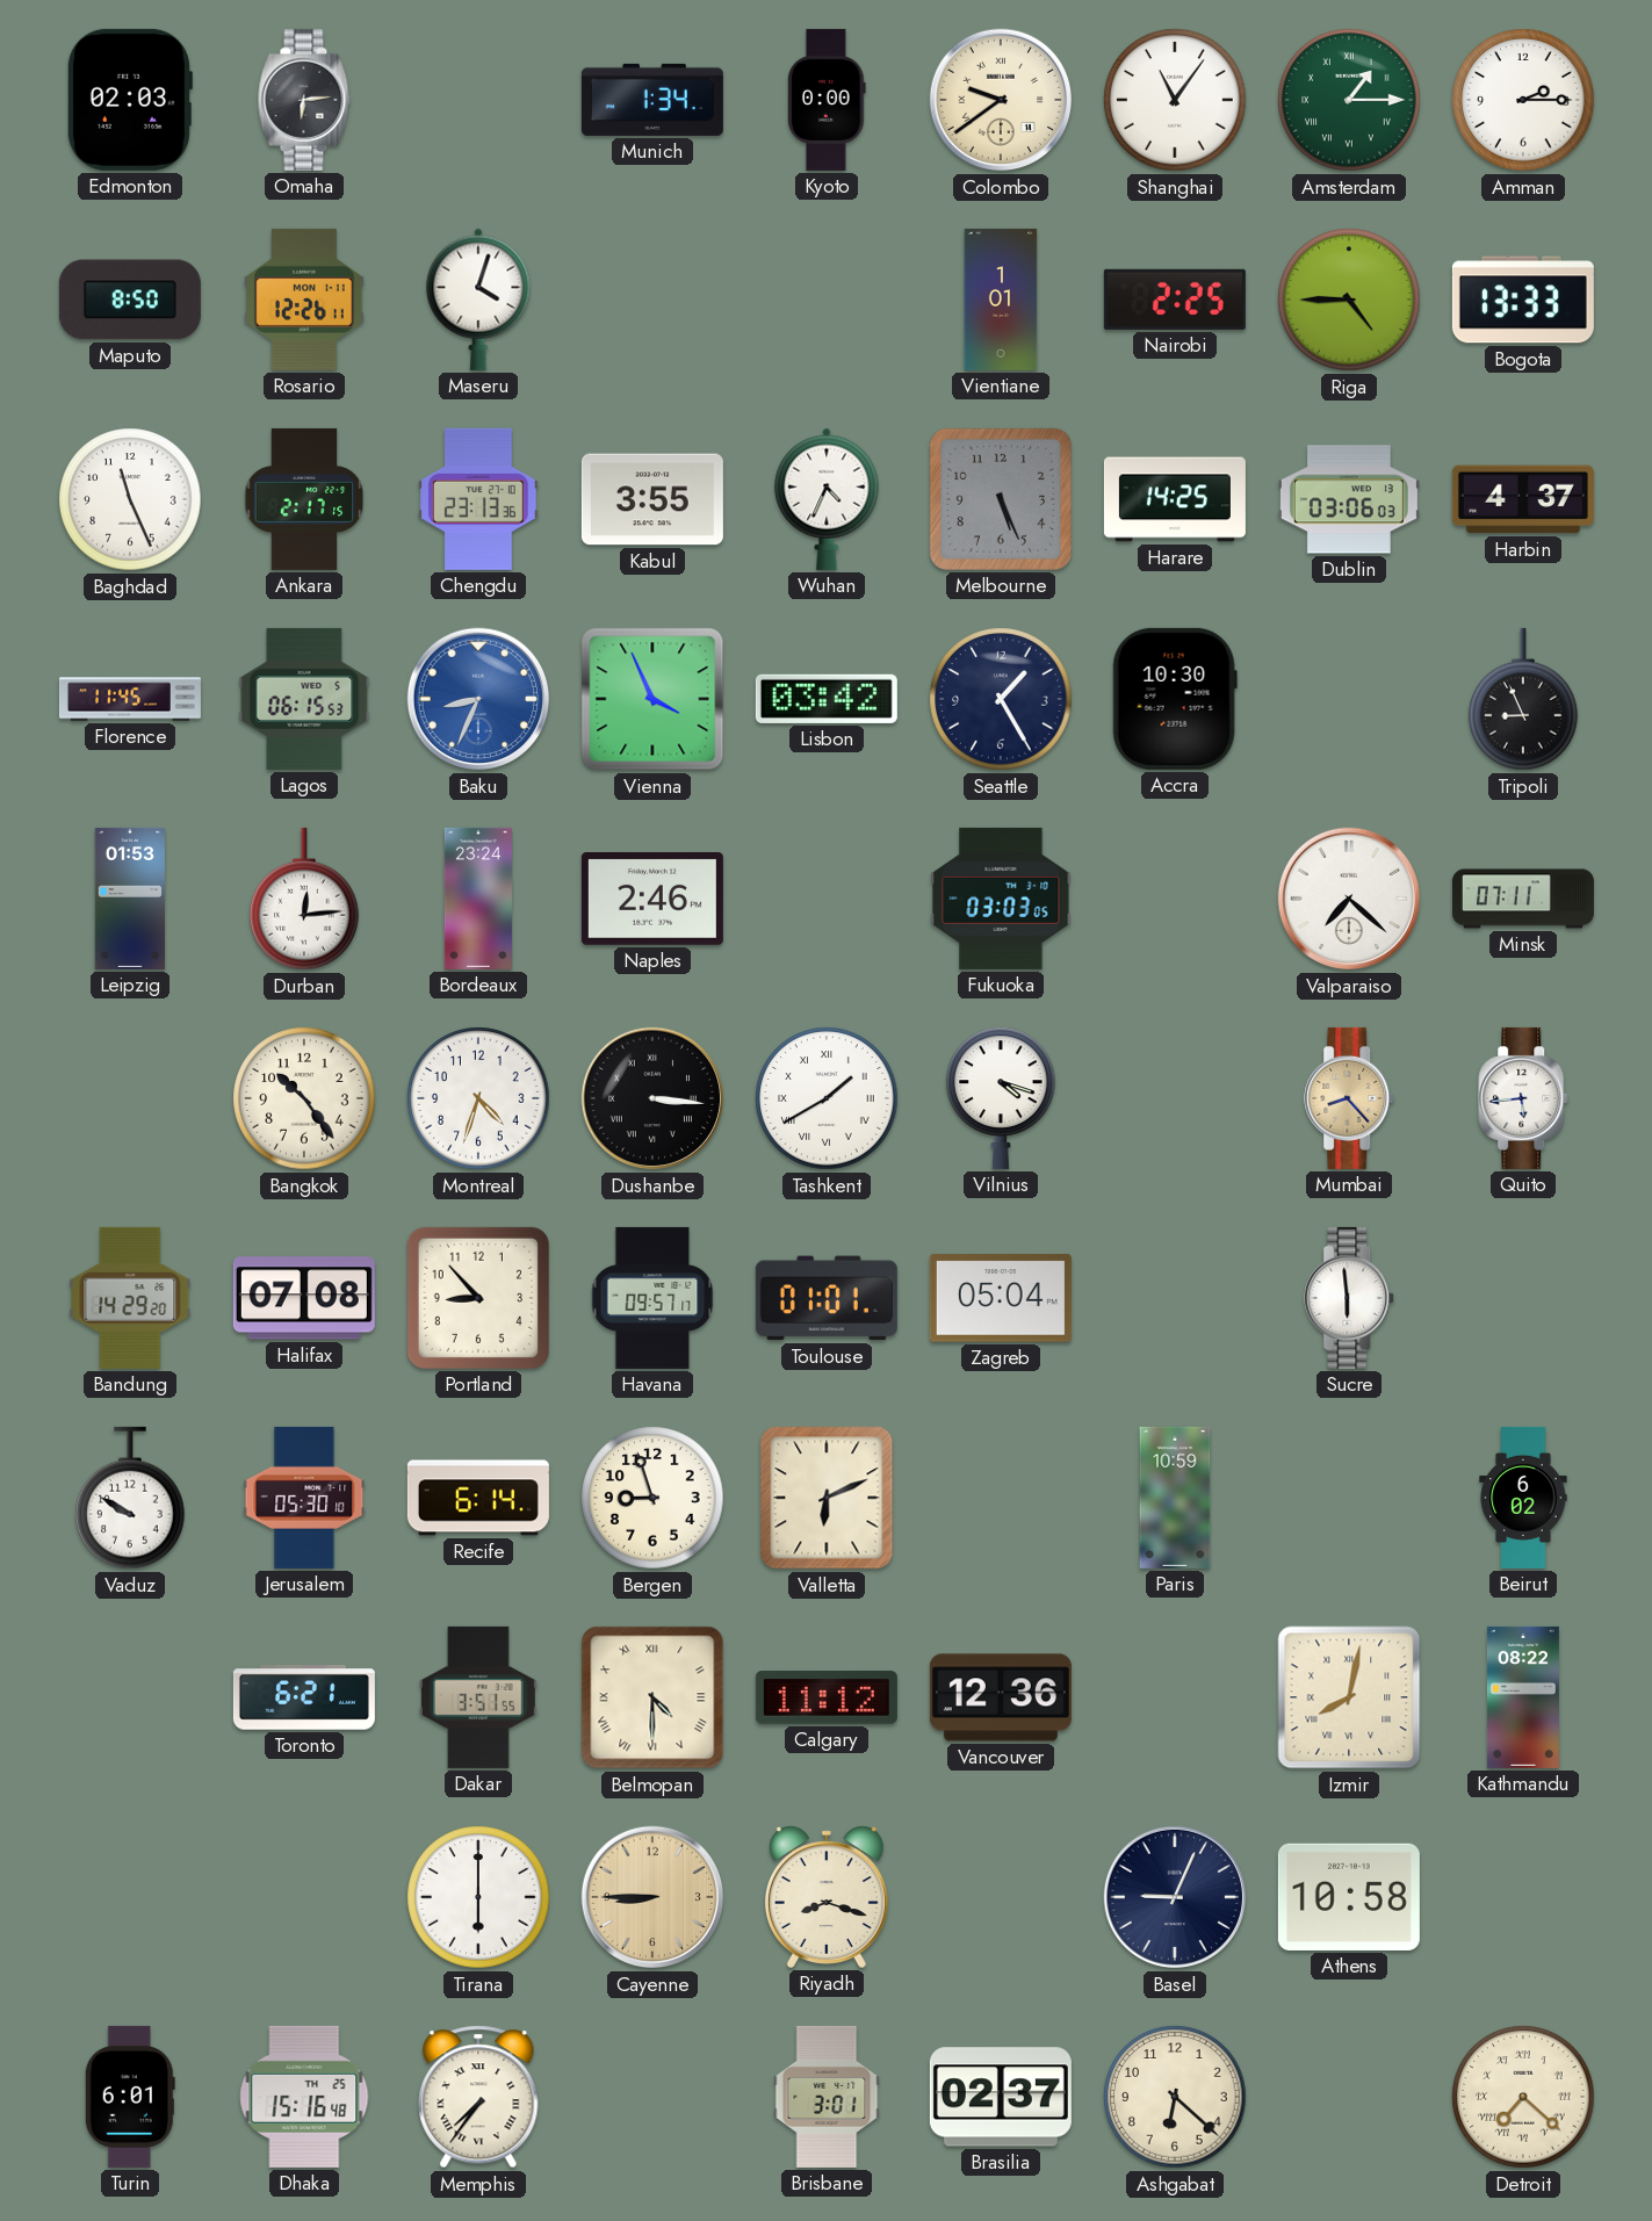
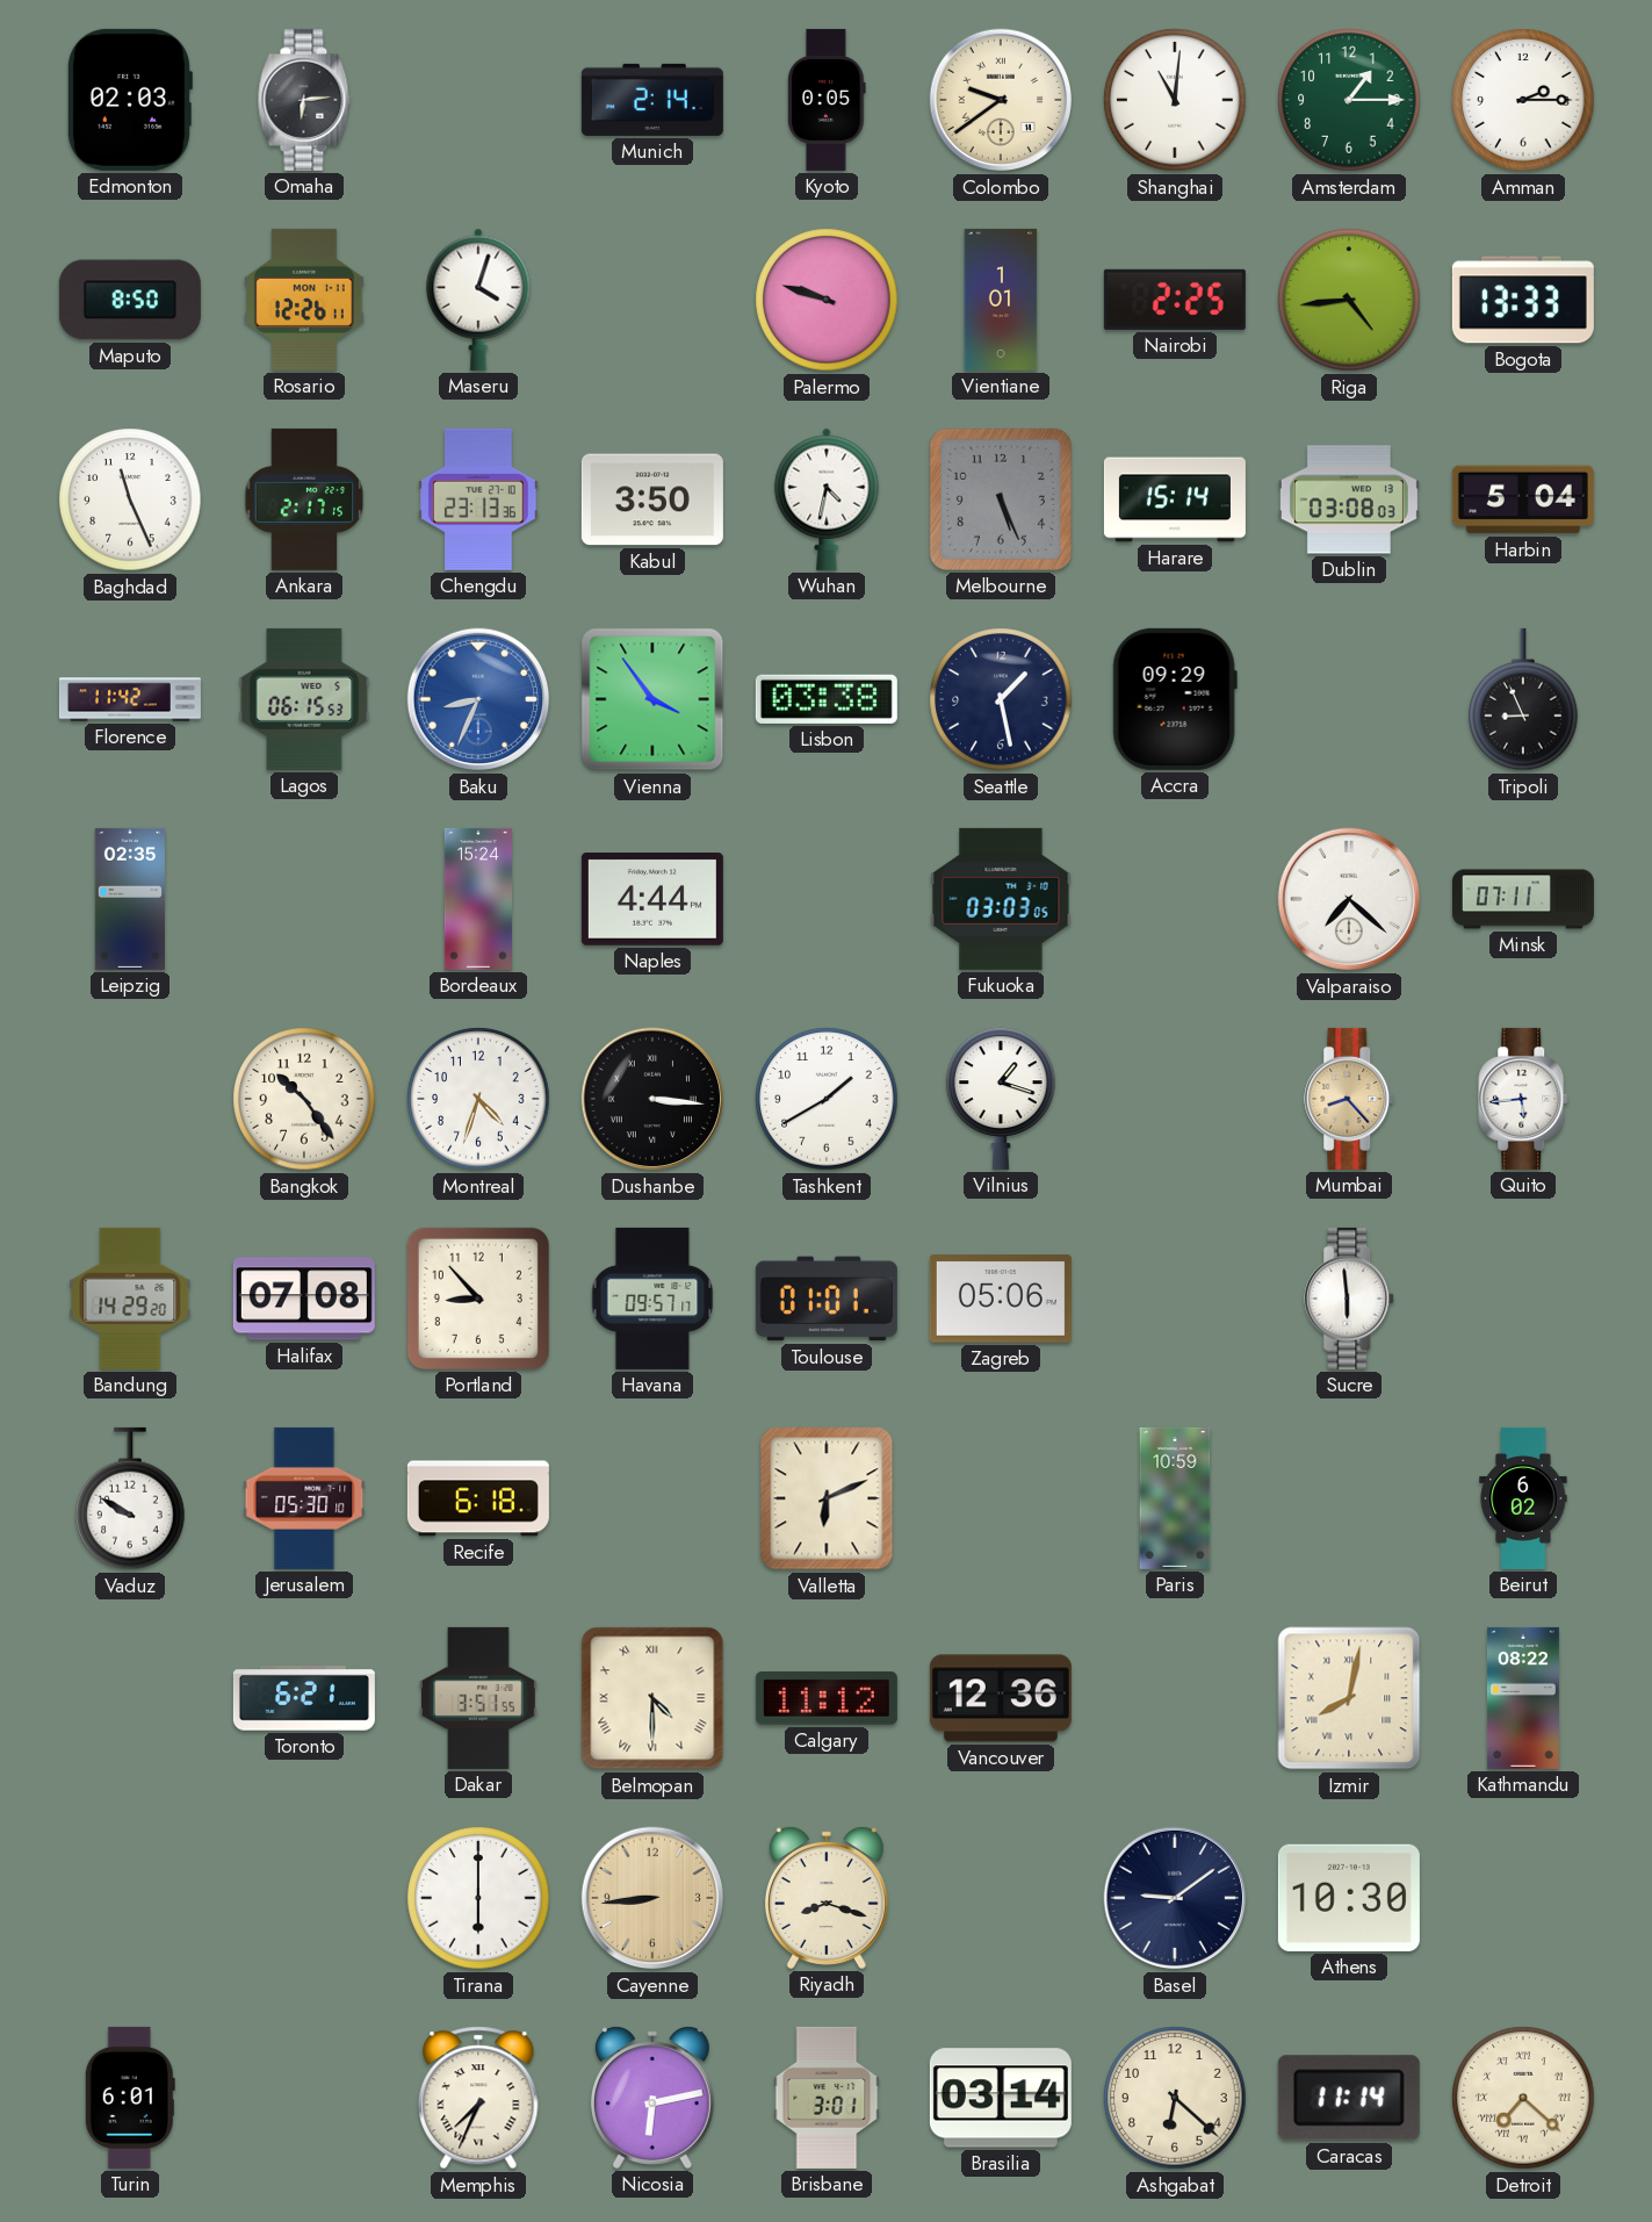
Munich: 1:34 -> 2:14 (652, 100)
Kyoto: 0:00 -> 0:05 (827, 100)
Shanghai: 11:06 -> 11:01 (1175, 100)
Amsterdam numerals: Roman -> Arabic (1349, 100)
Palermo: none -> 9:48 (827, 300)
Riga: 4:45 -> 4:44 (1349, 300)
Kabul: 3:55 -> 3:50 (652, 499)
Wuhan: 4:34 -> 4:32 (827, 499)
Harare: 14:25 -> 15:14 (1175, 499)
Dublin: 03:06 -> 03:08 (1349, 499)
Harbin: 4:37 -> 5:04 (1523, 499)
Florence: 11:45 -> 11:42 (130, 699)
Vienna: 3:56 -> 3:54 (652, 699)
Lisbon: 03:42 -> 03:38 (827, 699)
Seattle: 1:25 -> 1:28 (1001, 699)
Accra: 10:30 -> 09:29 (1175, 699)
Leipzig: 01:53 -> 02:35 (129, 899)
Durban: 12:14 -> none (304, 899)
Bordeaux: 23:24 -> 15:24 (478, 899)
Naples: 2:46 -> 4:44 (652, 900)
Tashkent numerals: Roman -> Arabic (827, 1099)
Vilnius: 4:18 -> 1:18 (1001, 1099)
Zagreb: 05:04 -> 05:06 (1001, 1299)
Recife: 6:14 -> 6:18 (478, 1498)
Bergen: 8:57 -> none (652, 1498)
Cayenne: 8:45 -> 8:44 (652, 1898)
Basel: 9:04 -> 9:09 (1175, 1898)
Athens: 10:58 -> 10:30 (1349, 1898)
Dhaka: 15:16 -> none (304, 2097)
Memphis: 7:36 -> 7:34 (478, 2098)
Nicosia: none -> 6:13 (652, 2098)
Brasilia: 02:37 -> 03:14 (1001, 2098)
Caracas: none -> 11:14 (1349, 2098)
